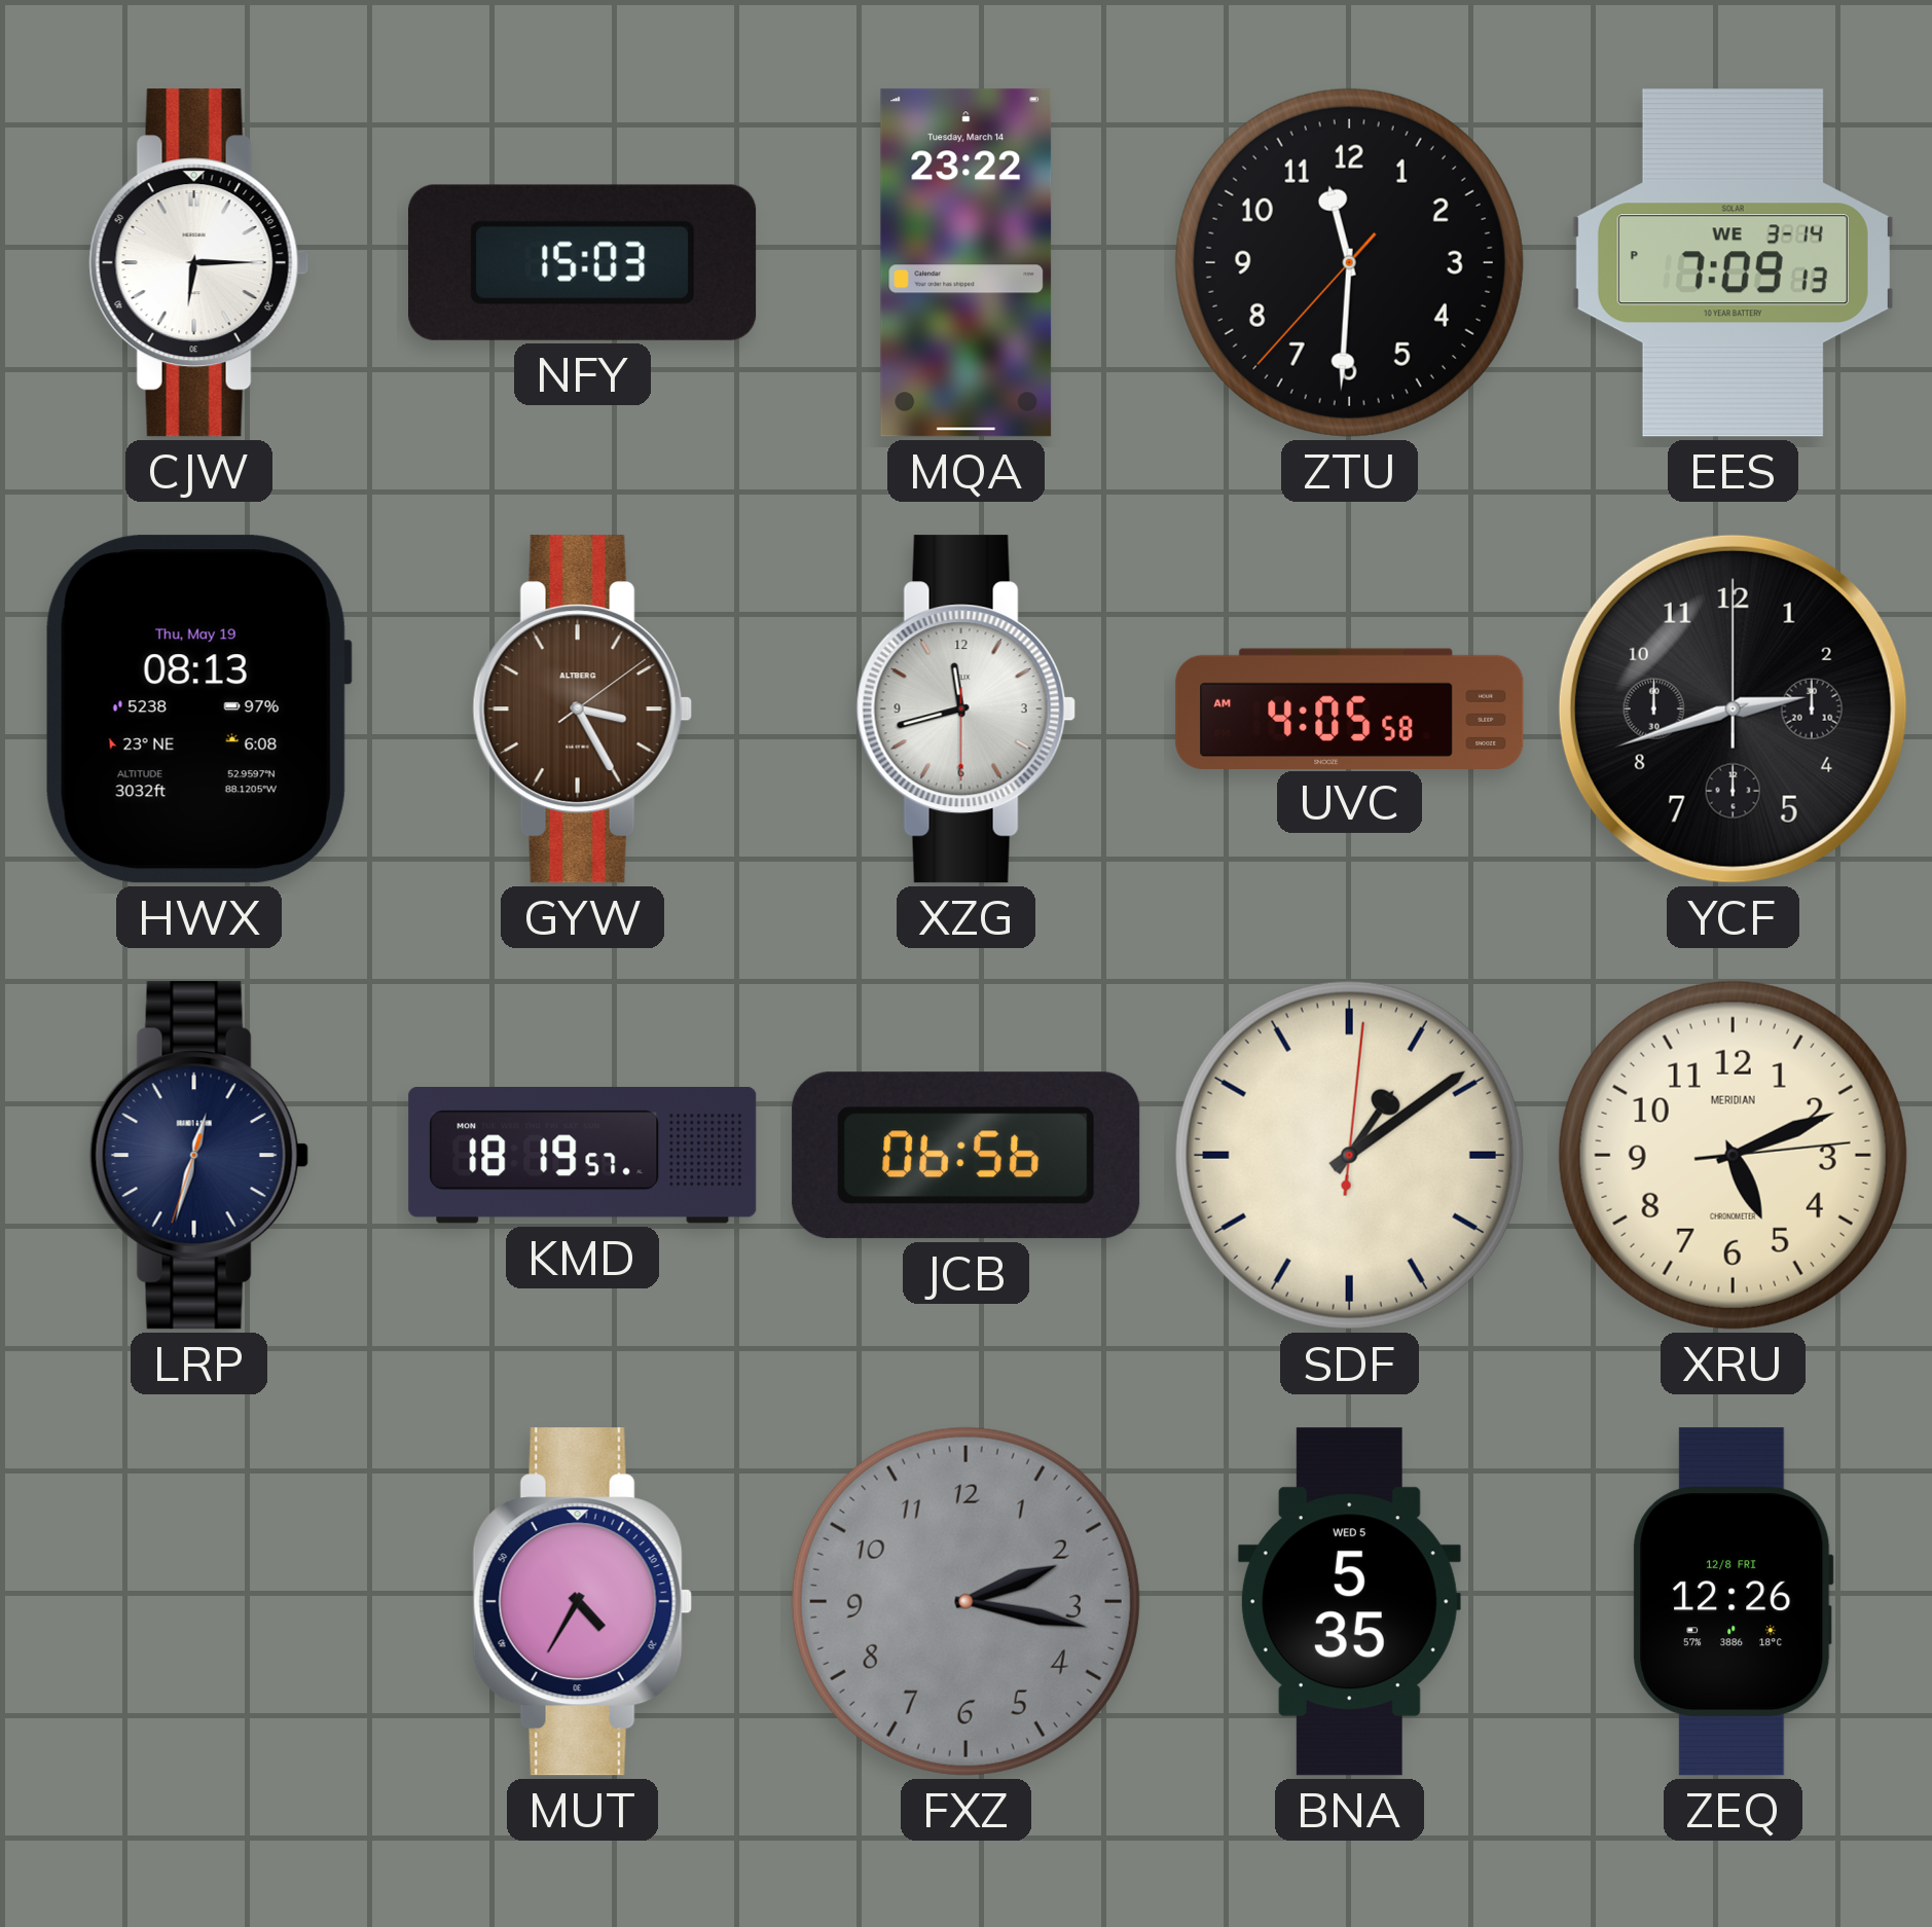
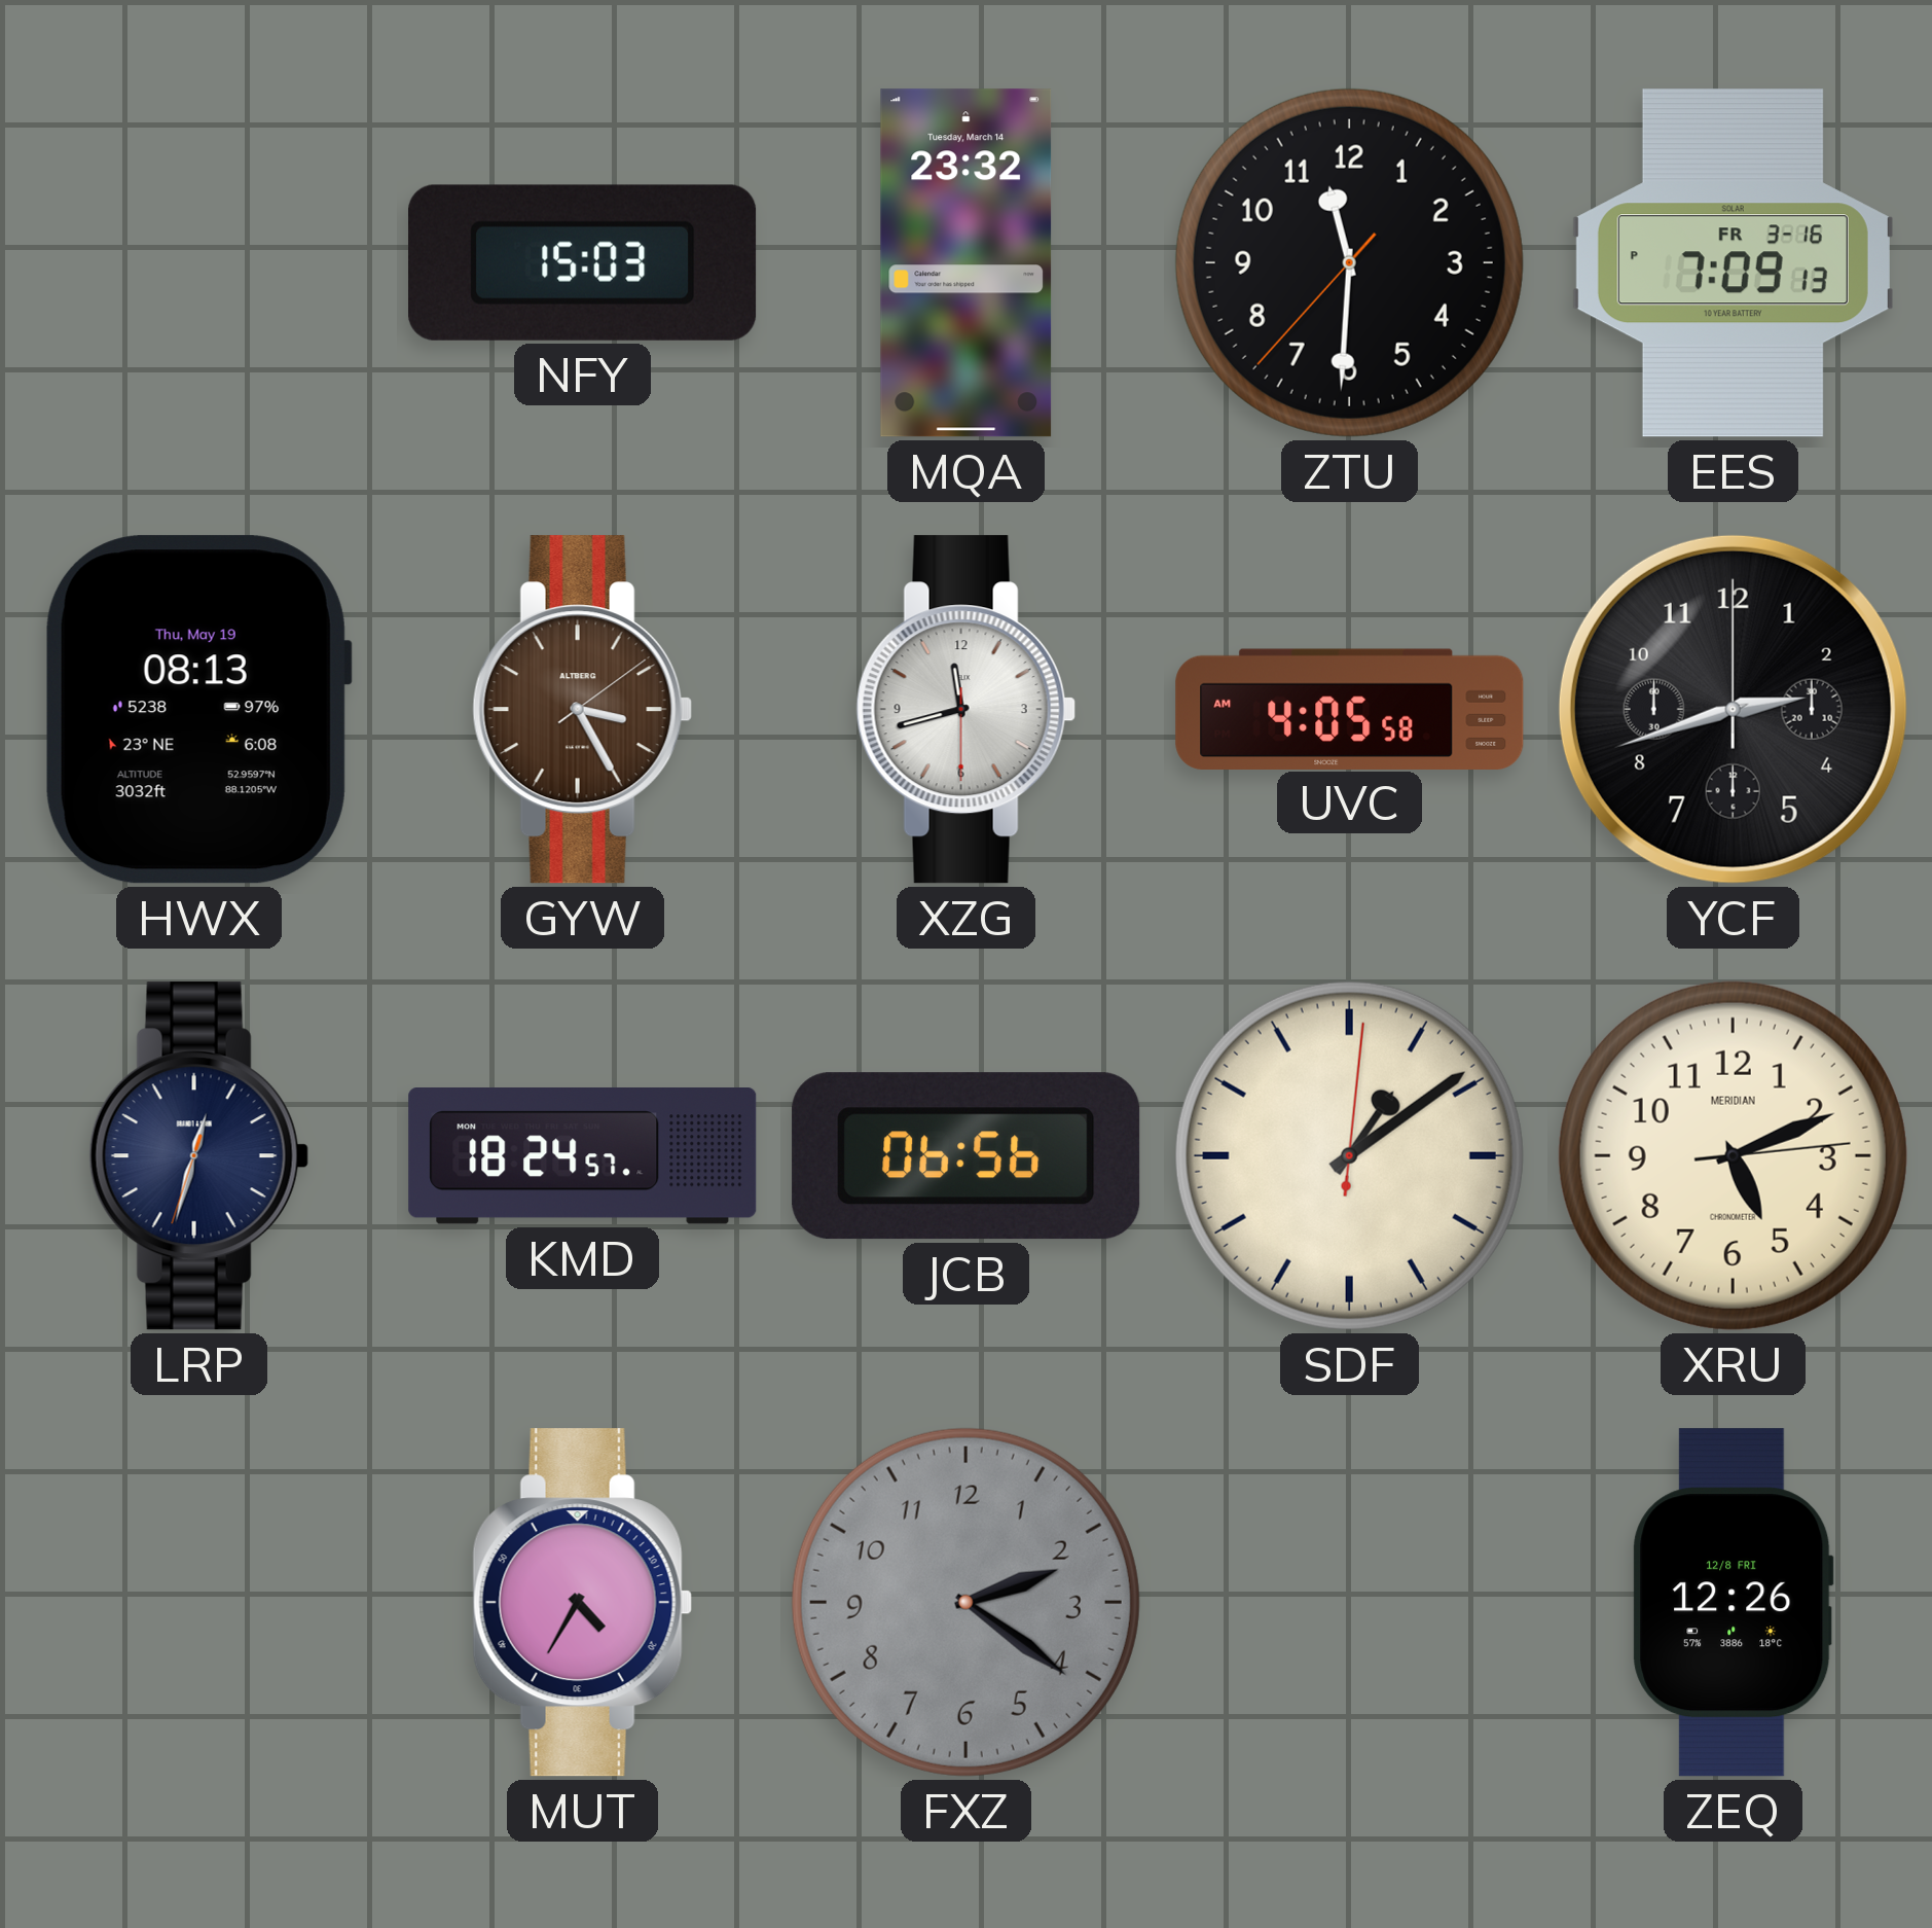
CJW: 6:15 -> none (198, 263)
MQA: 23:22 -> 23:32 (967, 263)
EES date: WE 3-14 -> FR 3-16 (1733, 263)
KMD: 18:19 -> 18:24 (583, 1156)
FXZ: 2:17 -> 2:21 (965, 1602)
BNA: 5:35 -> none (1349, 1602)
